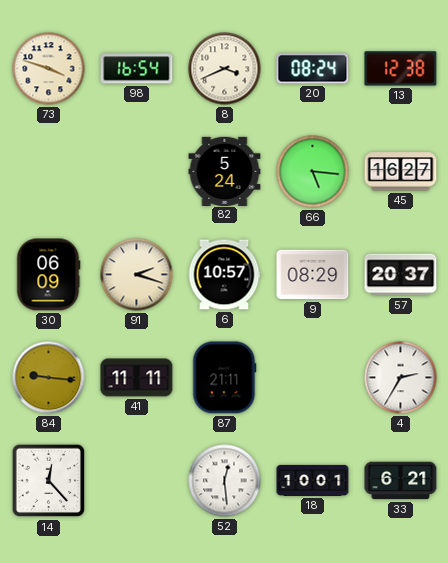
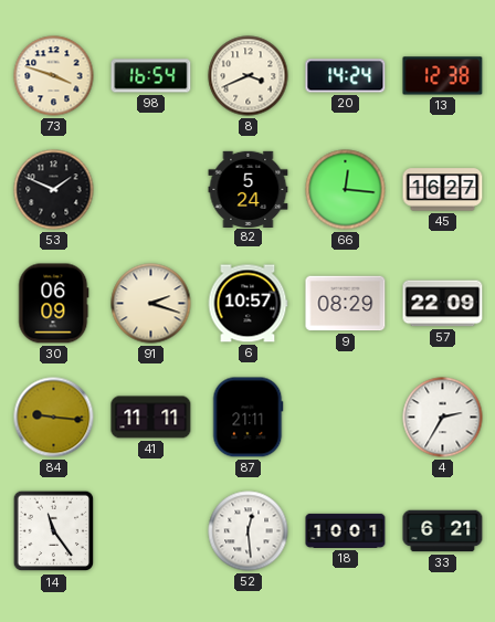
20: 08:24 -> 14:24 (346, 76)
53: none -> 1:49 (54, 190)
66: 5:16 -> 12:16 (346, 190)
57: 20:37 -> 22:09 (443, 304)
14: 12:23 -> 11:24 (54, 531)
